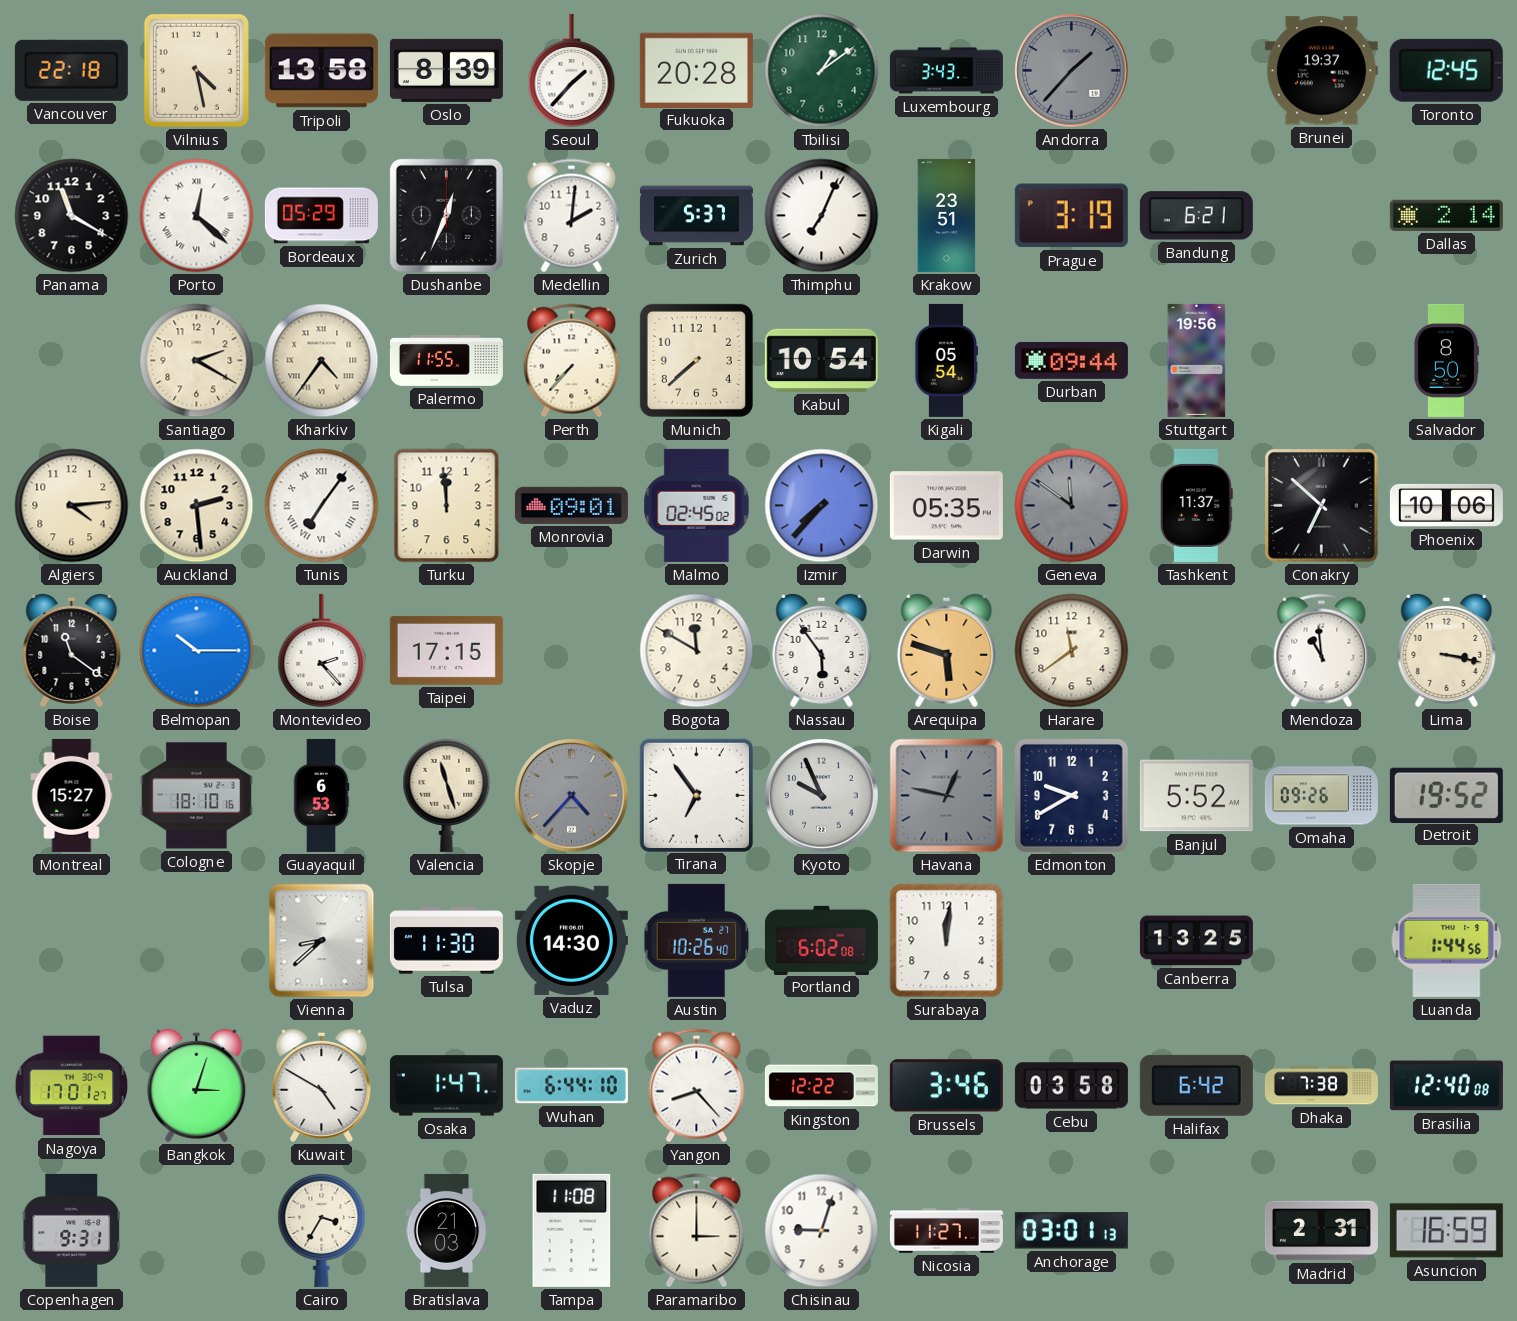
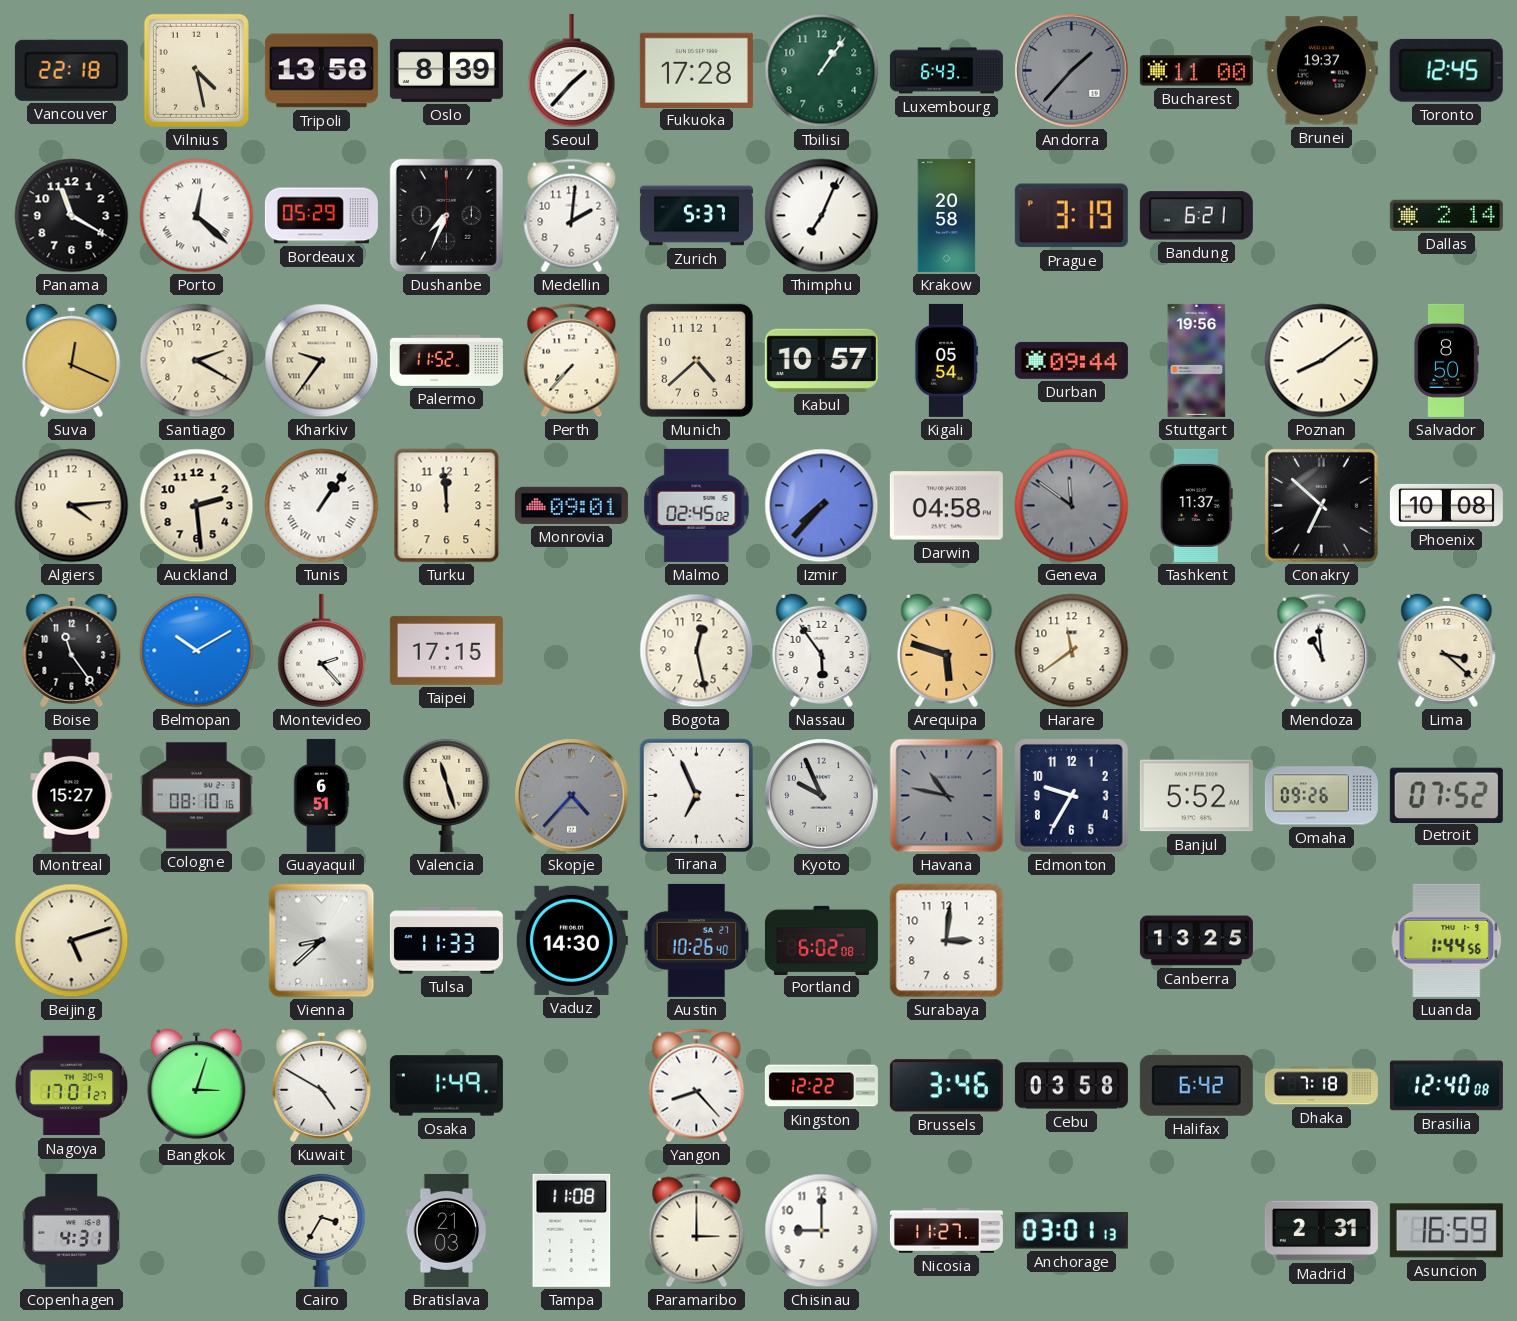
Fukuoka: 20:28 -> 17:28 (696, 70)
Tbilisi: 1:09 -> 1:06 (822, 71)
Luxembourg: 3:43 -> 6:43 (946, 71)
Bucharest: none -> 11:00 (1196, 71)
Dushanbe: 12:34 -> 7:34 (446, 215)
Krakow: 23:51 -> 20:58 (947, 215)
Suva: none -> 12:19 (72, 360)
Kharkiv: 4:36 -> 9:36 (322, 361)
Palermo: 11:55 -> 11:52 (446, 361)
Munich: 7:38 -> 4:38 (696, 360)
Kabul: 10:54 -> 10:57 (821, 360)
Poznan: none -> 8:09 (1322, 361)
Tunis: 7:06 -> 1:06 (322, 506)
Darwin: 05:35 -> 04:58 (946, 506)
Phoenix: 10:06 -> 10:08 (1446, 505)
Boise: 11:21 -> 11:24 (72, 650)
Belmopan: 10:15 -> 10:10 (197, 651)
Bogota: 11:50 -> 12:28 (697, 651)
Lima: 3:17 -> 3:22 (1447, 650)
Cologne: 18:10 -> 08:10 (196, 796)
Guayaquil: 6:53 -> 6:51 (321, 795)
Tirana: 6:54 -> 6:56 (696, 795)
Havana: 12:47 -> 10:47 (947, 796)
Edmonton: 9:40 -> 9:35 (1072, 796)
Detroit: 19:52 -> 07:52 (1446, 795)
Beijing: none -> 5:12 (72, 941)
Tulsa: 11:30 -> 11:33 (446, 941)
Surabaya: 12:01 -> 3:01 (947, 941)
Osaka: 1:47 -> 1:49 (446, 1086)
Wuhan: 6:44 -> none (571, 1086)
Dhaka: 7:38 -> 7:18 (1321, 1086)
Copenhagen: 9:31 -> 4:31 (72, 1230)
Chisinau: 9:03 -> 9:00 (822, 1231)
